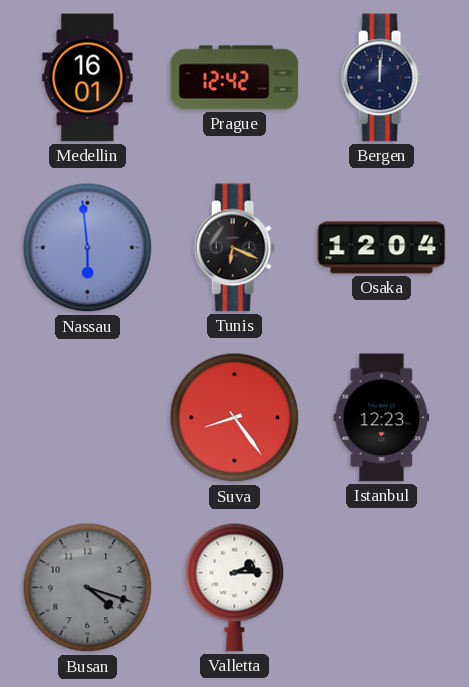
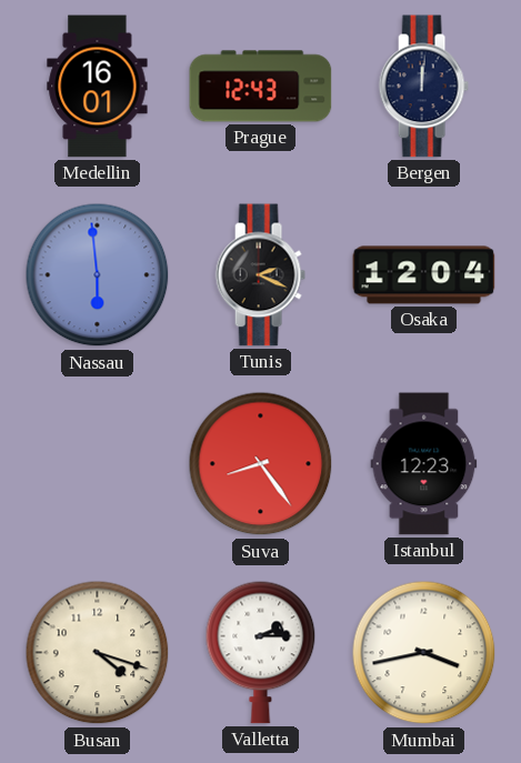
Prague: 12:42 -> 12:43 (261, 87)
Tunis: 6:19 -> 2:19 (260, 275)
Busan dial: grey -> cream (98, 653)
Mumbai: none -> 3:43 (424, 653)
